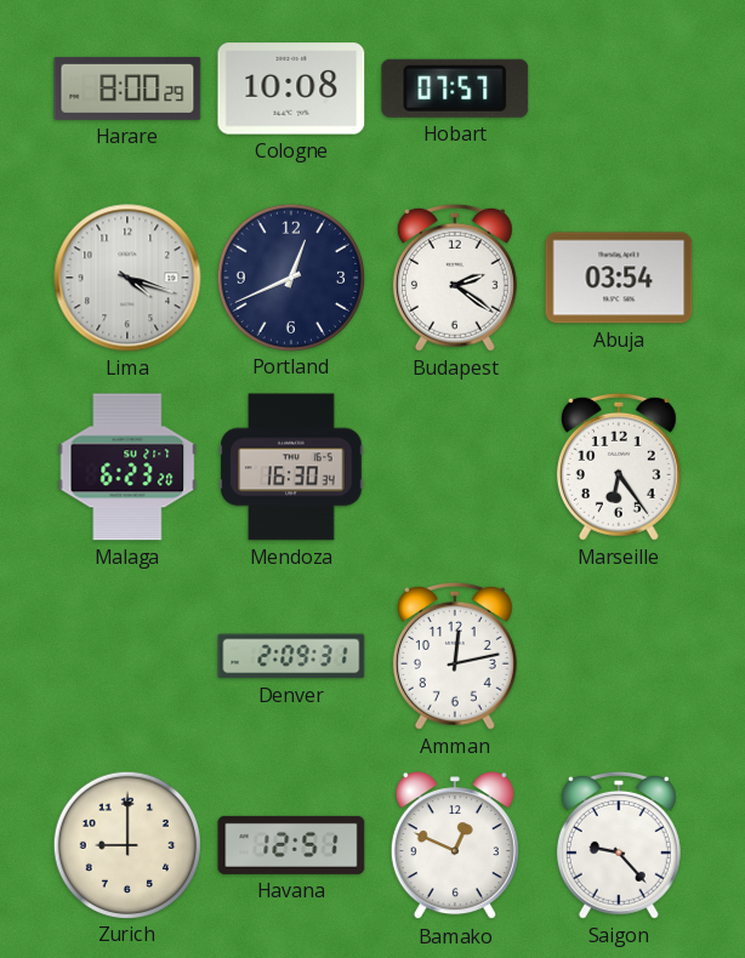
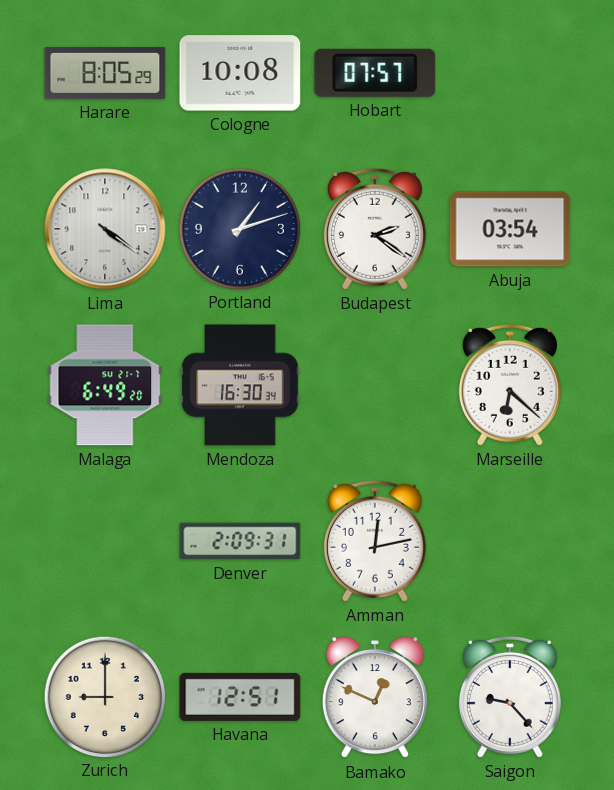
Harare: 8:00 -> 8:05 (105, 73)
Lima: 4:18 -> 4:21 (105, 229)
Portland: 12:41 -> 1:12 (239, 228)
Malaga: 6:23 -> 6:49 (105, 385)
Marseille: 6:24 -> 6:22 (510, 385)
